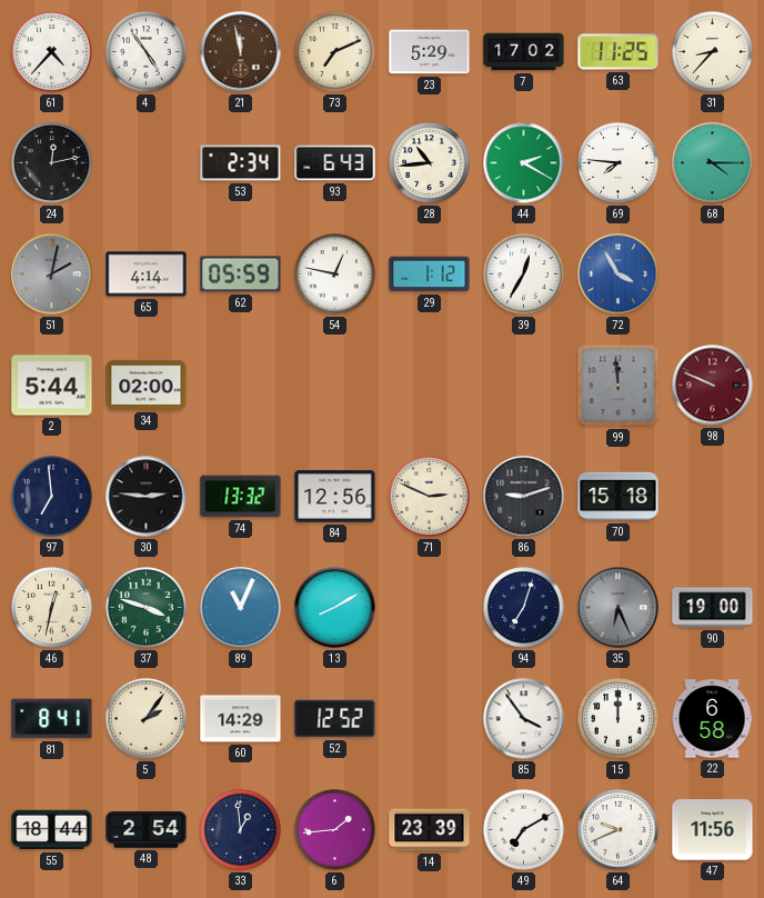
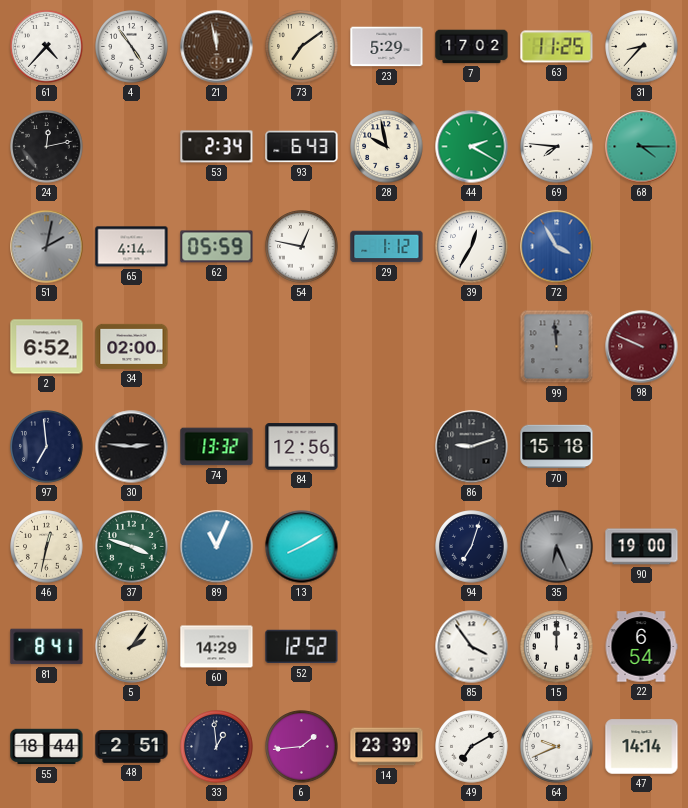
73: 7:11 -> 7:09 (302, 47)
28: 10:44 -> 9:58 (387, 147)
2: 5:44 -> 6:52 (47, 347)
71: 2:49 -> none (430, 497)
22: 6:58 -> 6:54 (641, 647)
48: 2:54 -> 2:51 (132, 747)
47: 11:56 -> 14:14 (642, 747)
